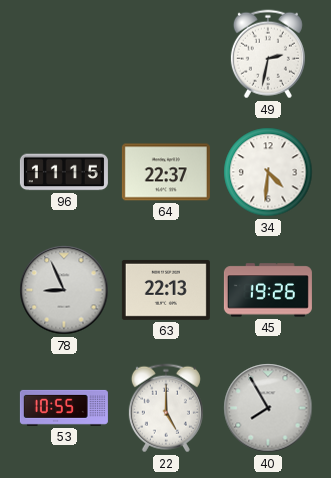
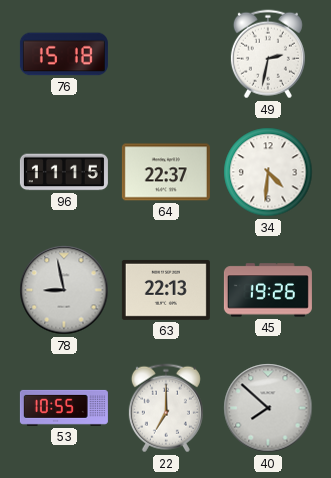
76: none -> 15:18 (64, 54)
78: 8:56 -> 8:58 (64, 290)
22: 5:00 -> 7:00 (166, 408)
40: 7:55 -> 7:52 (268, 408)
